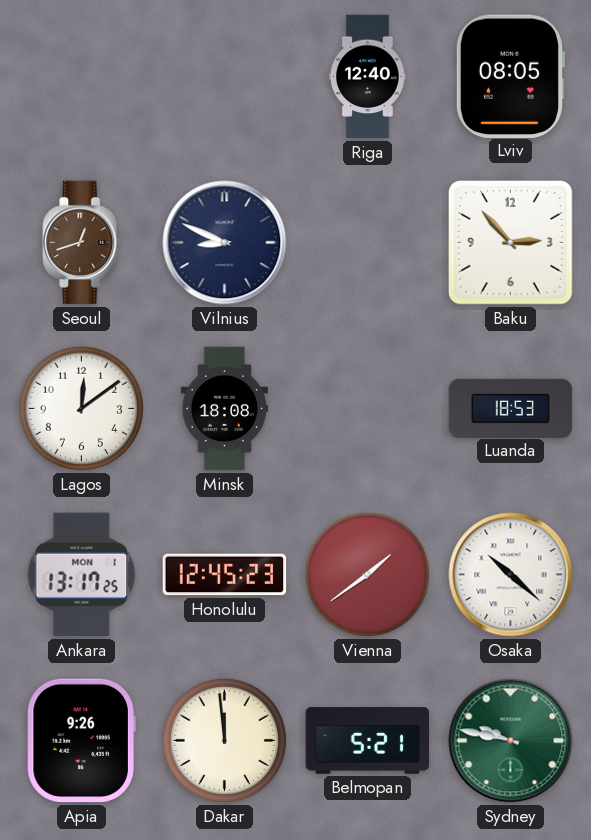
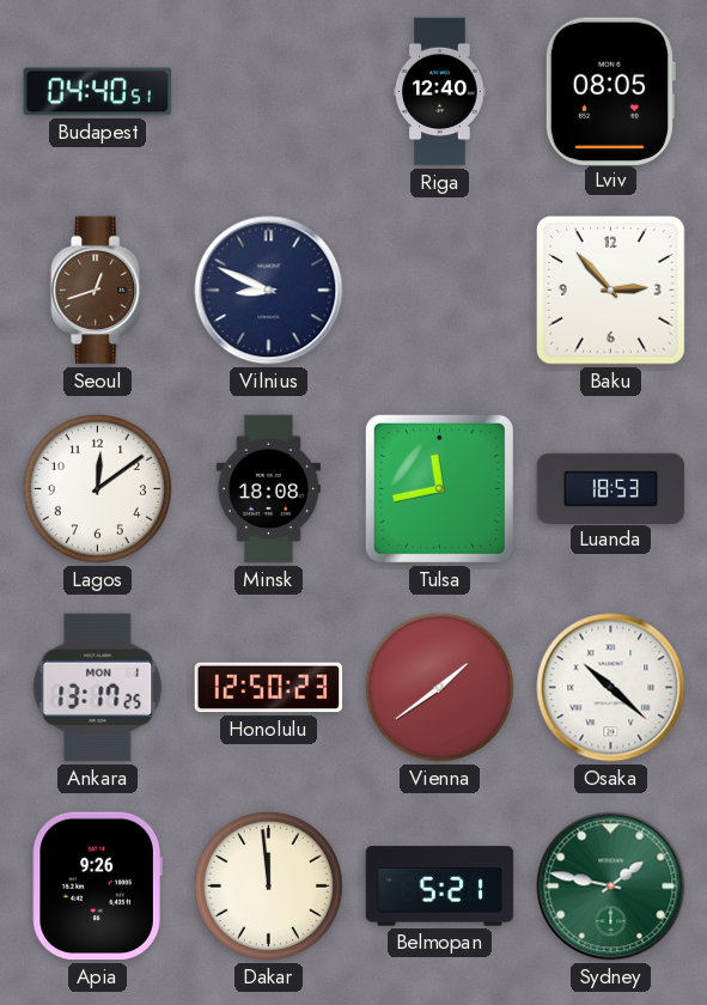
Budapest: none -> 04:40 (98, 92)
Tulsa: none -> 11:43 (439, 488)
Honolulu: 12:45 -> 12:50 (269, 688)
Sydney: 9:47 -> 1:47 (611, 887)
